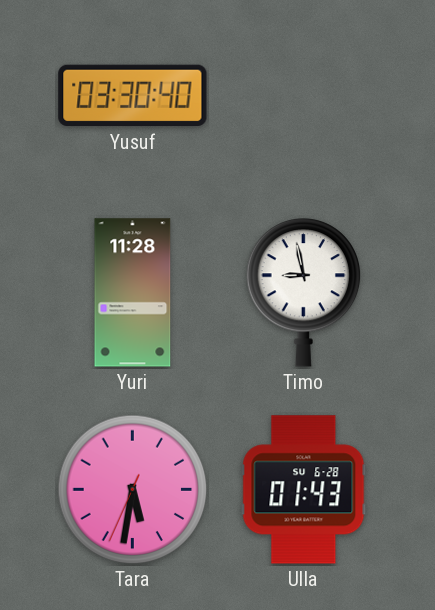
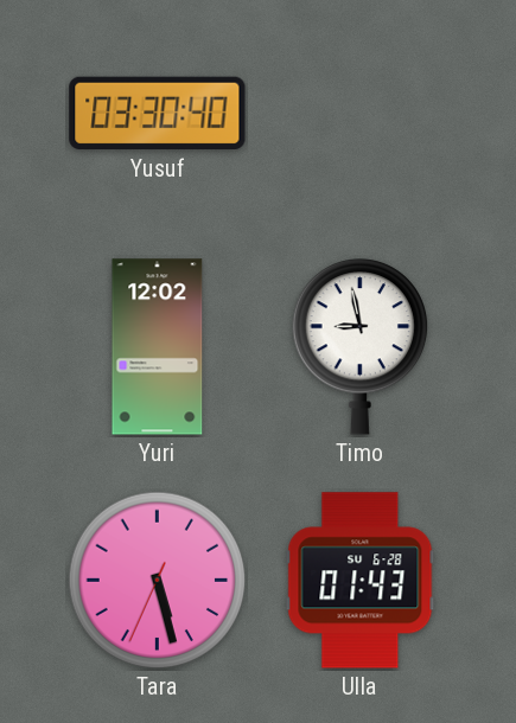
Yuri: 11:28 -> 12:02 (158, 347)
Tara: 5:31 -> 5:27 (158, 581)
